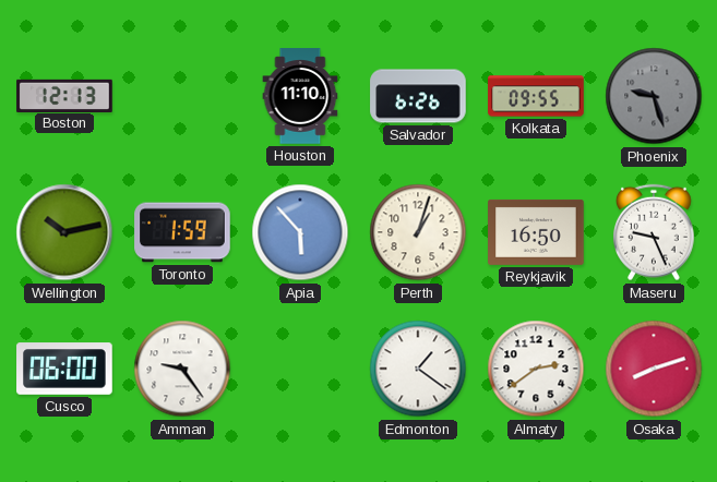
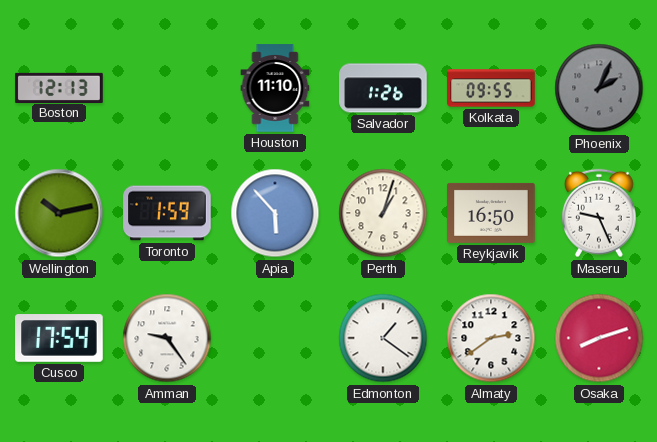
Salvador: 6:26 -> 1:26 (383, 88)
Phoenix: 9:27 -> 2:04 (599, 88)
Cusco: 06:00 -> 17:54 (59, 338)
